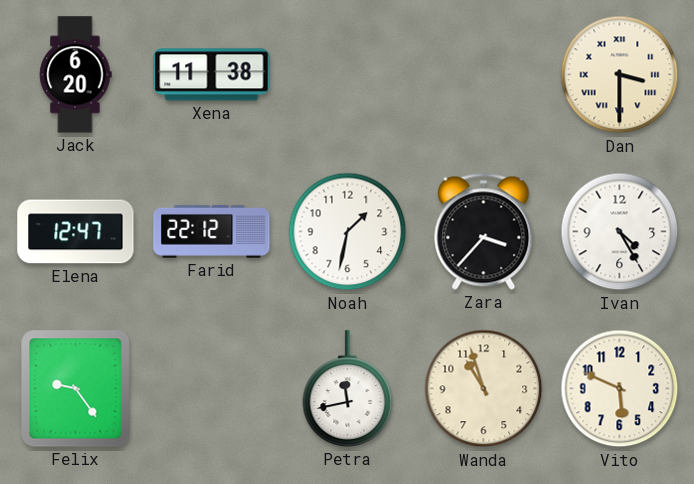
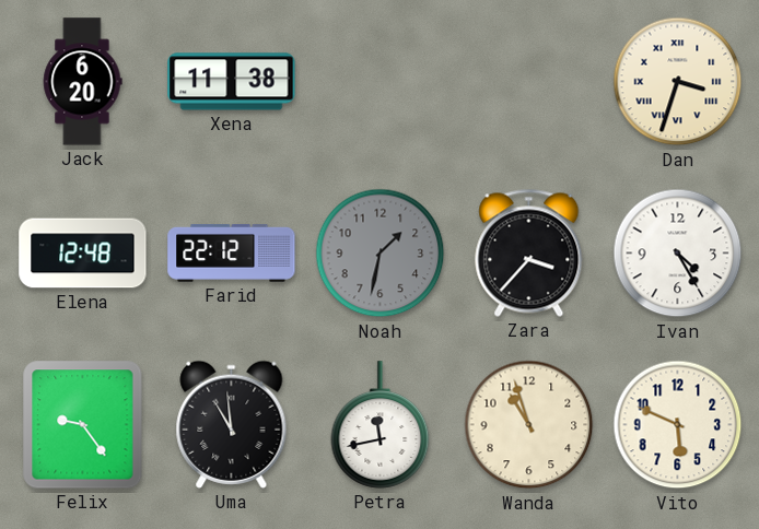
Dan: 3:30 -> 3:33 (678, 82)
Elena: 12:47 -> 12:48 (83, 254)
Noah dial: white -> grey (381, 254)
Uma: none -> 10:59 (232, 424)
